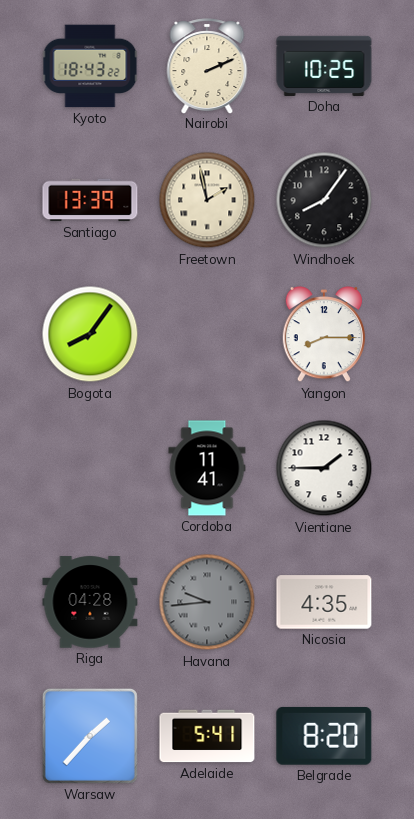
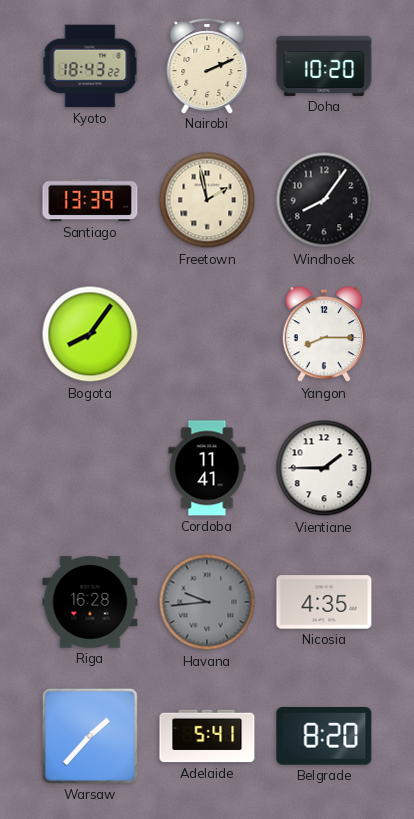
Doha: 10:25 -> 10:20 (324, 66)
Riga: 04:28 -> 16:28 (90, 602)
